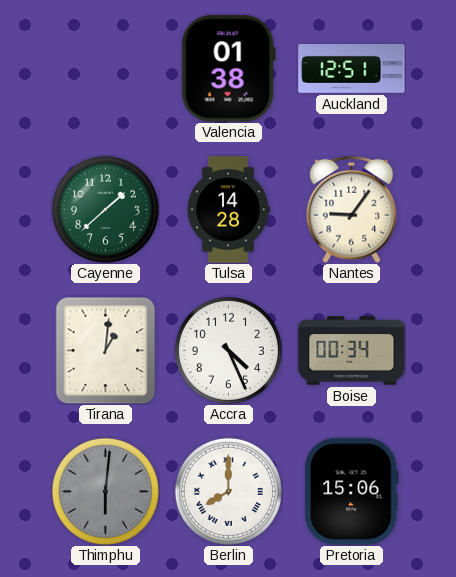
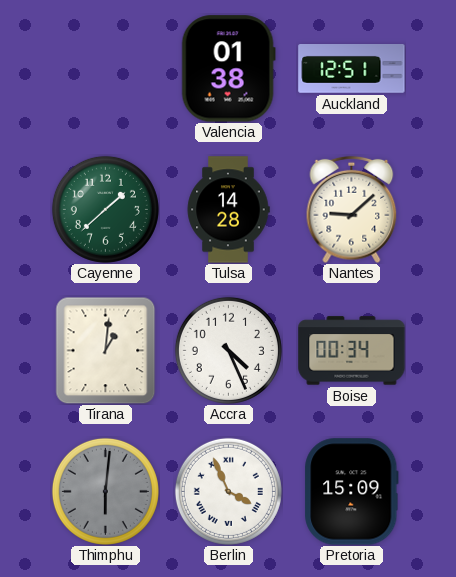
Nantes: 9:06 -> 9:08 (352, 209)
Berlin: 8:00 -> 3:56 (228, 491)
Pretoria: 15:06 -> 15:09 (352, 492)
